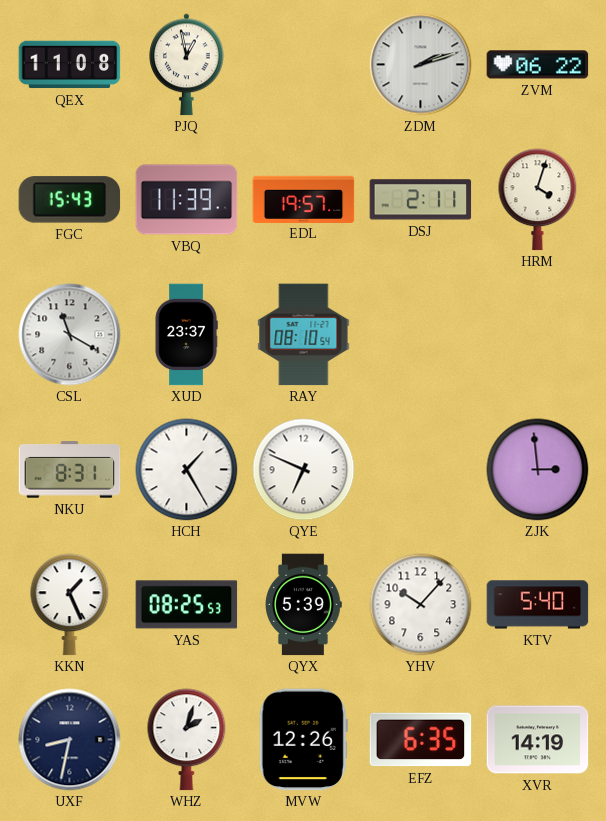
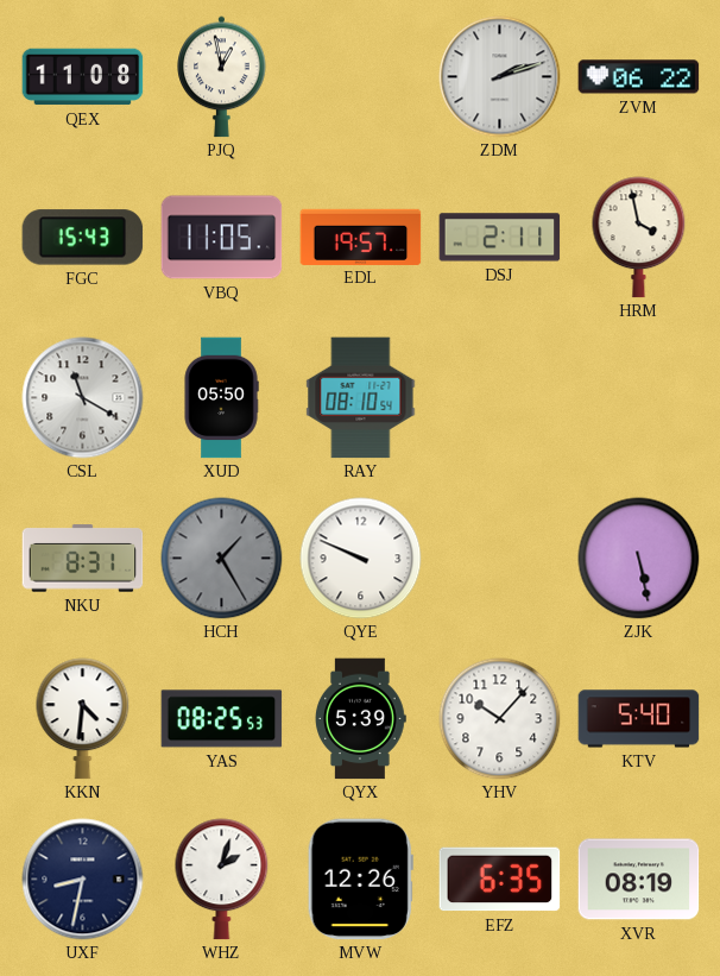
VBQ: 11:39 -> 11:05 (222, 238)
HRM: 4:03 -> 3:58 (639, 238)
XUD: 23:37 -> 05:50 (221, 398)
HCH dial: white -> grey (222, 559)
QYE: 6:49 -> 9:49 (361, 559)
ZJK: 2:59 -> 5:28 (639, 559)
KKN: 1:26 -> 4:31 (83, 719)
XVR: 14:19 -> 08:19 (639, 880)
